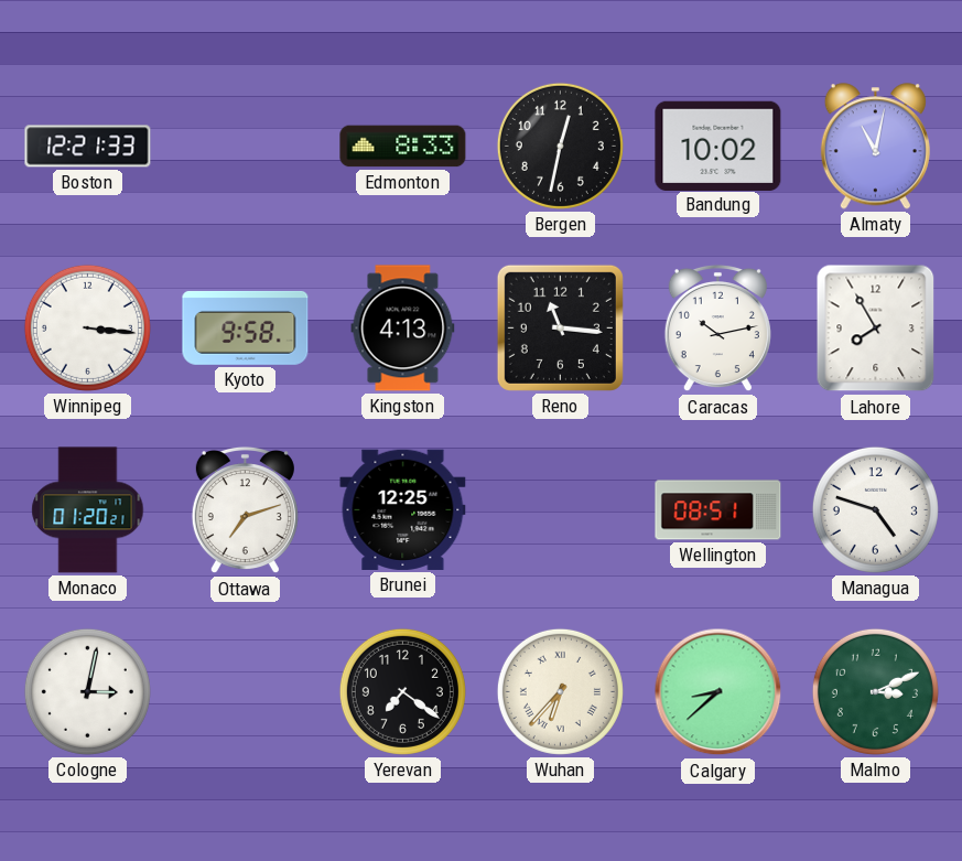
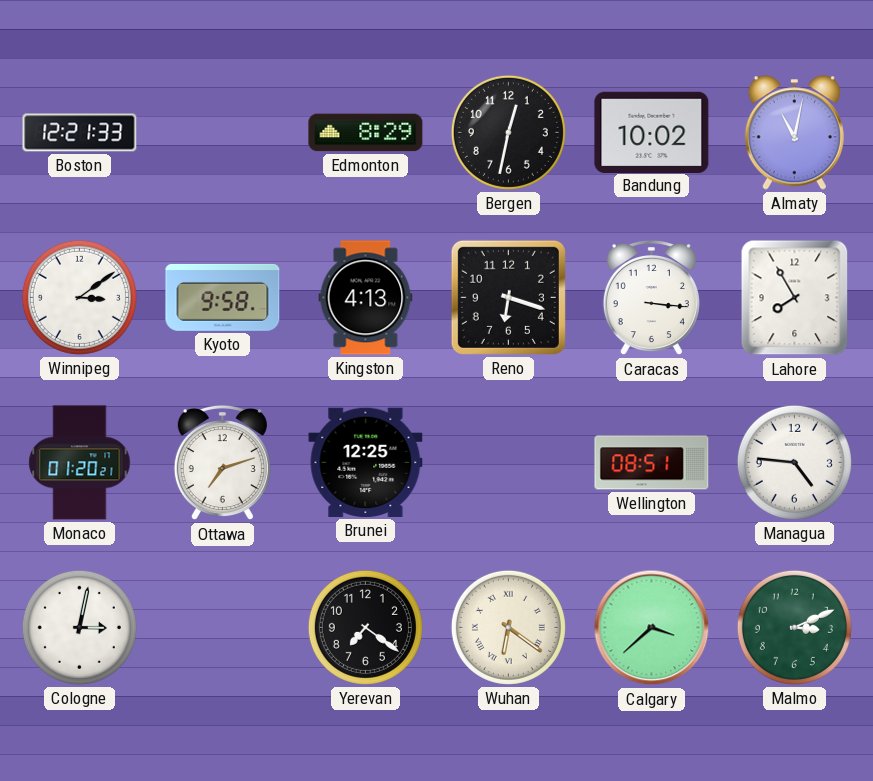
Edmonton: 8:33 -> 8:29 (366, 133)
Winnipeg: 3:16 -> 3:09 (79, 297)
Reno: 11:16 -> 6:18 (508, 297)
Caracas: 10:13 -> 3:16 (651, 298)
Managua: 4:48 -> 4:46 (794, 462)
Wuhan: 6:37 -> 6:21 (508, 627)
Calgary: 8:38 -> 3:38 (652, 628)
